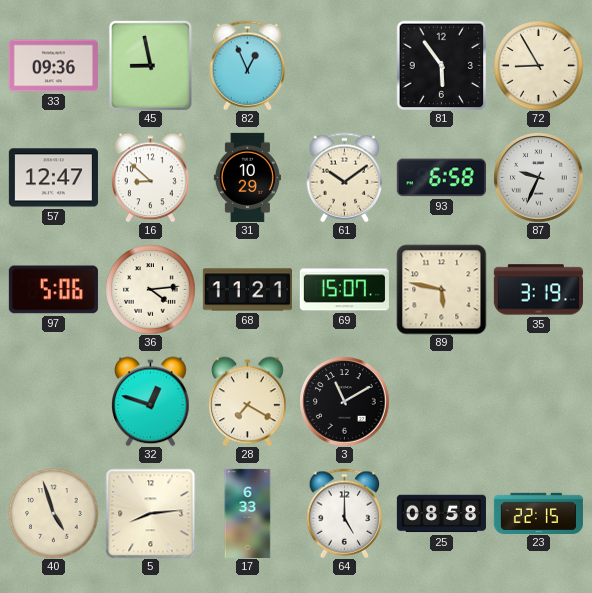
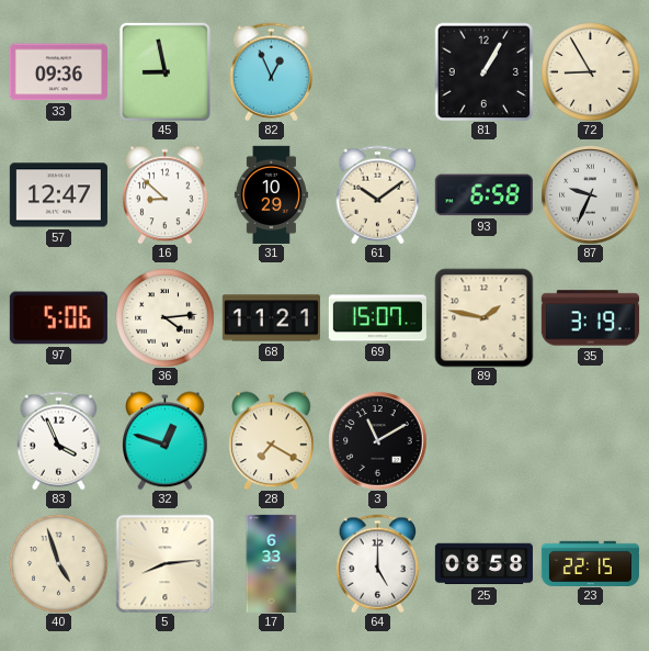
81: 5:54 -> 1:05 (483, 71)
89: 5:47 -> 1:47 (483, 317)
83: none -> 3:56 (59, 440)
